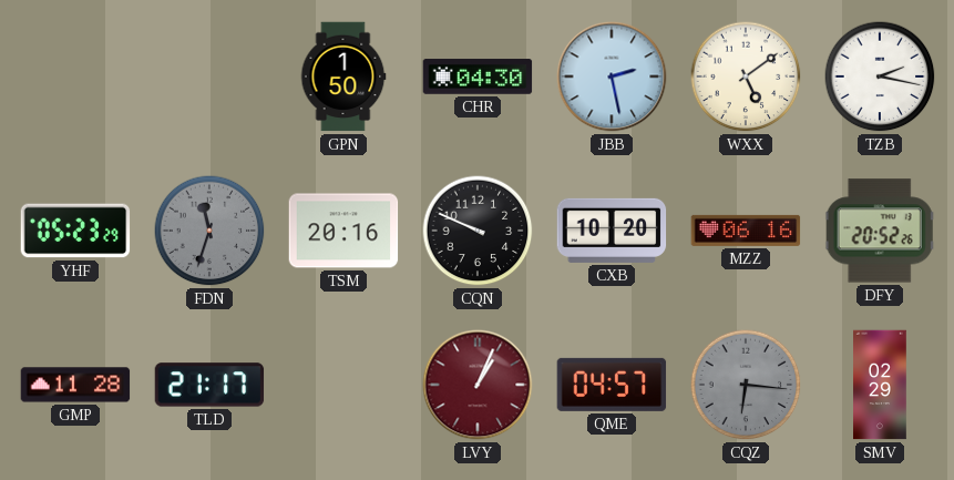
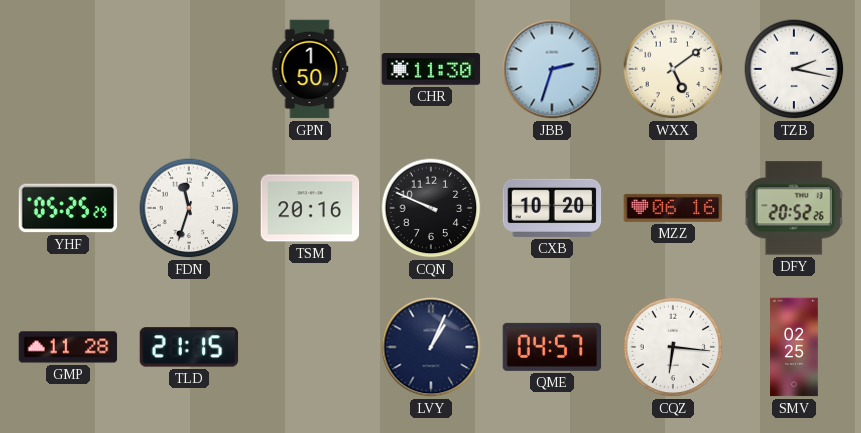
CHR: 04:30 -> 11:30 (431, 69)
JBB: 2:28 -> 2:33 (552, 69)
YHF: 05:23 -> 05:25 (68, 208)
FDN dial: grey -> white (189, 208)
TLD: 21:17 -> 21:15 (189, 347)
LVY dial: burgundy -> navy (431, 347)
CQZ dial: grey -> white (673, 347)
SMV: 02:29 -> 02:25 (794, 347)
